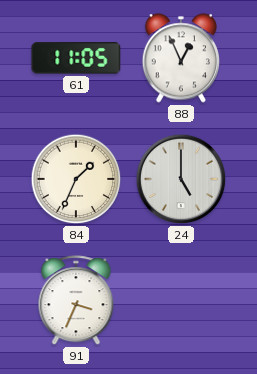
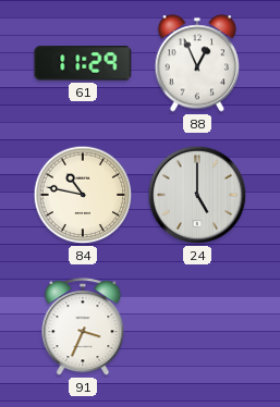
61: 11:05 -> 11:29 (83, 63)
84: 1:34 -> 10:47 (83, 195)
